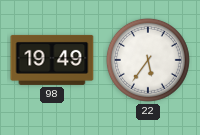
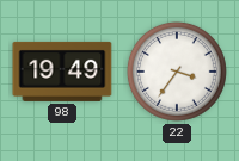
22: 5:36 -> 3:36 (177, 72)
